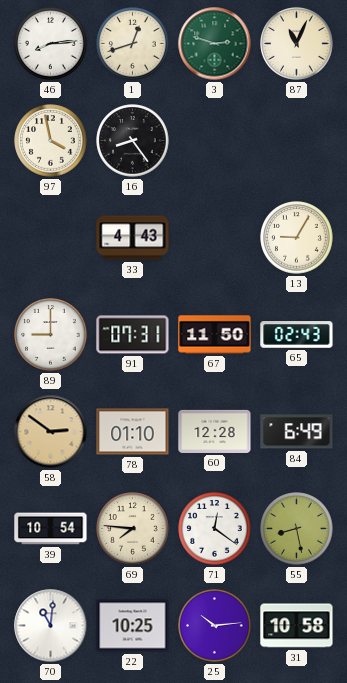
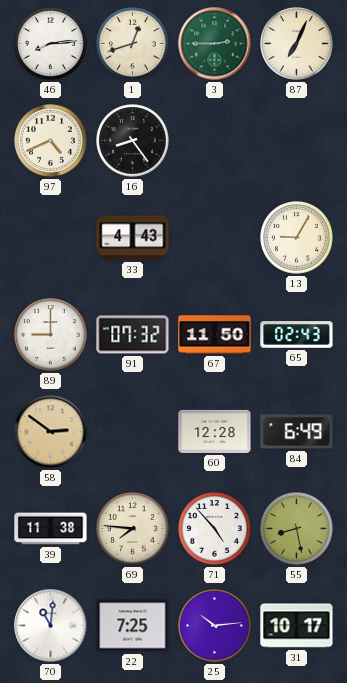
3: 2:48 -> 2:45 (215, 44)
87: 11:04 -> 7:04 (297, 44)
97: 3:58 -> 4:41 (51, 141)
91: 07:31 -> 07:32 (133, 335)
78: 01:10 -> none (133, 432)
39: 10:54 -> 11:38 (51, 529)
71: 12:21 -> 4:53 (215, 529)
22: 10:25 -> 7:25 (133, 626)
31: 10:58 -> 10:17 (297, 626)
